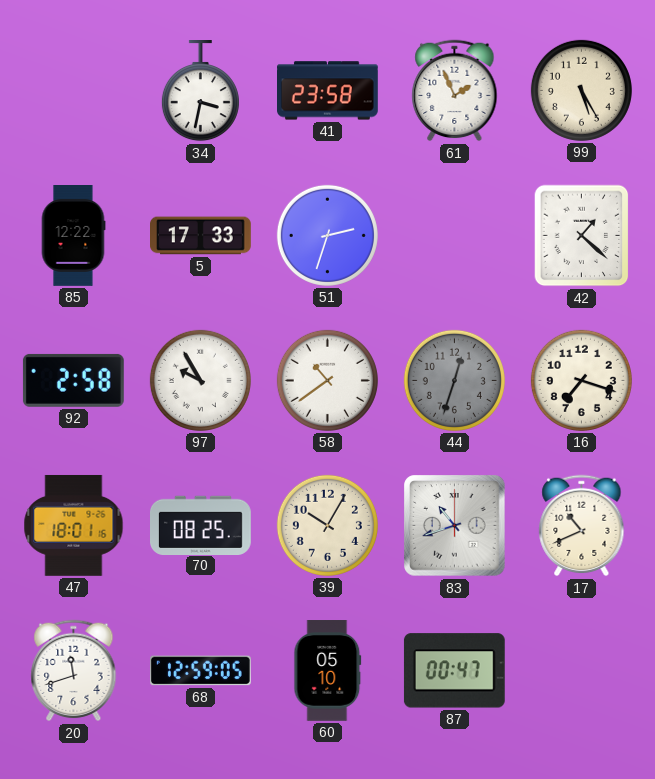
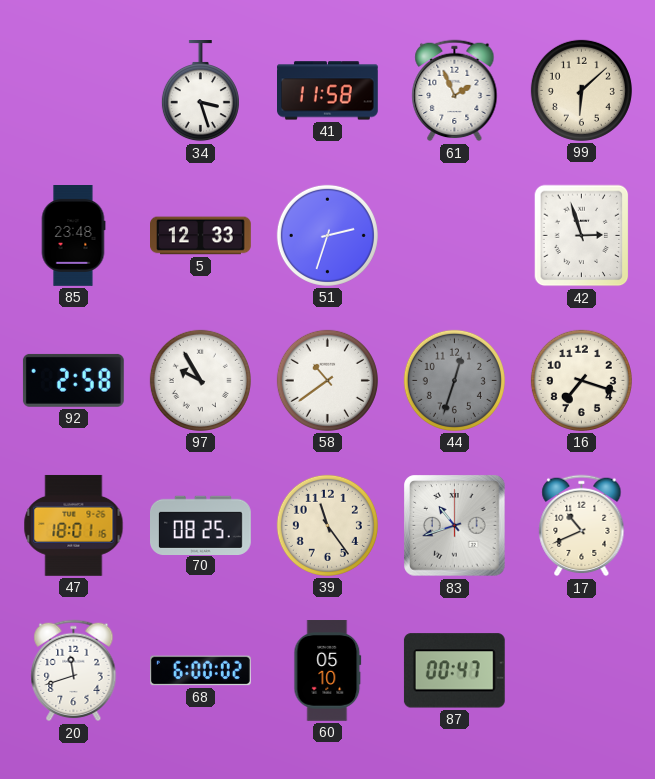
34: 3:32 -> 3:27 (200, 92)
41: 23:58 -> 11:58 (328, 91)
99: 5:25 -> 6:08 (581, 90)
85: 12:22 -> 23:48 (73, 236)
5: 17:33 -> 12:33 (201, 236)
42: 1:22 -> 2:57 (582, 236)
39: 10:05 -> 11:24 (327, 525)
68: 12:59 -> 6:00 (201, 671)
